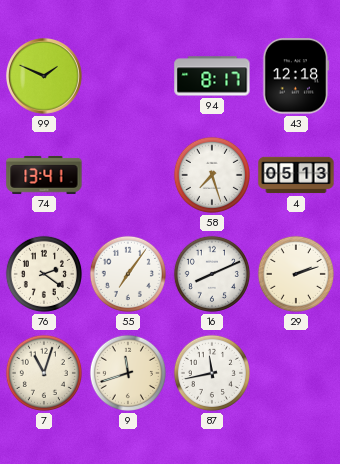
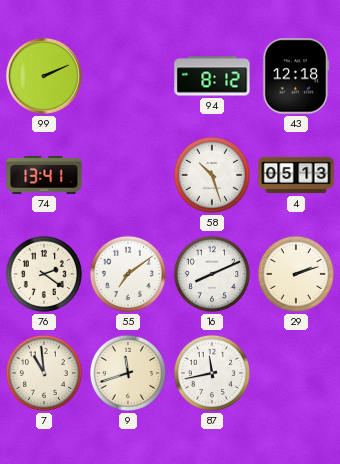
99: 1:49 -> 2:11 (45, 77)
94: 8:17 -> 8:12 (212, 76)
58: 7:27 -> 10:27 (212, 175)
55: 7:06 -> 7:09 (128, 274)
7: 11:03 -> 10:59 (44, 373)
